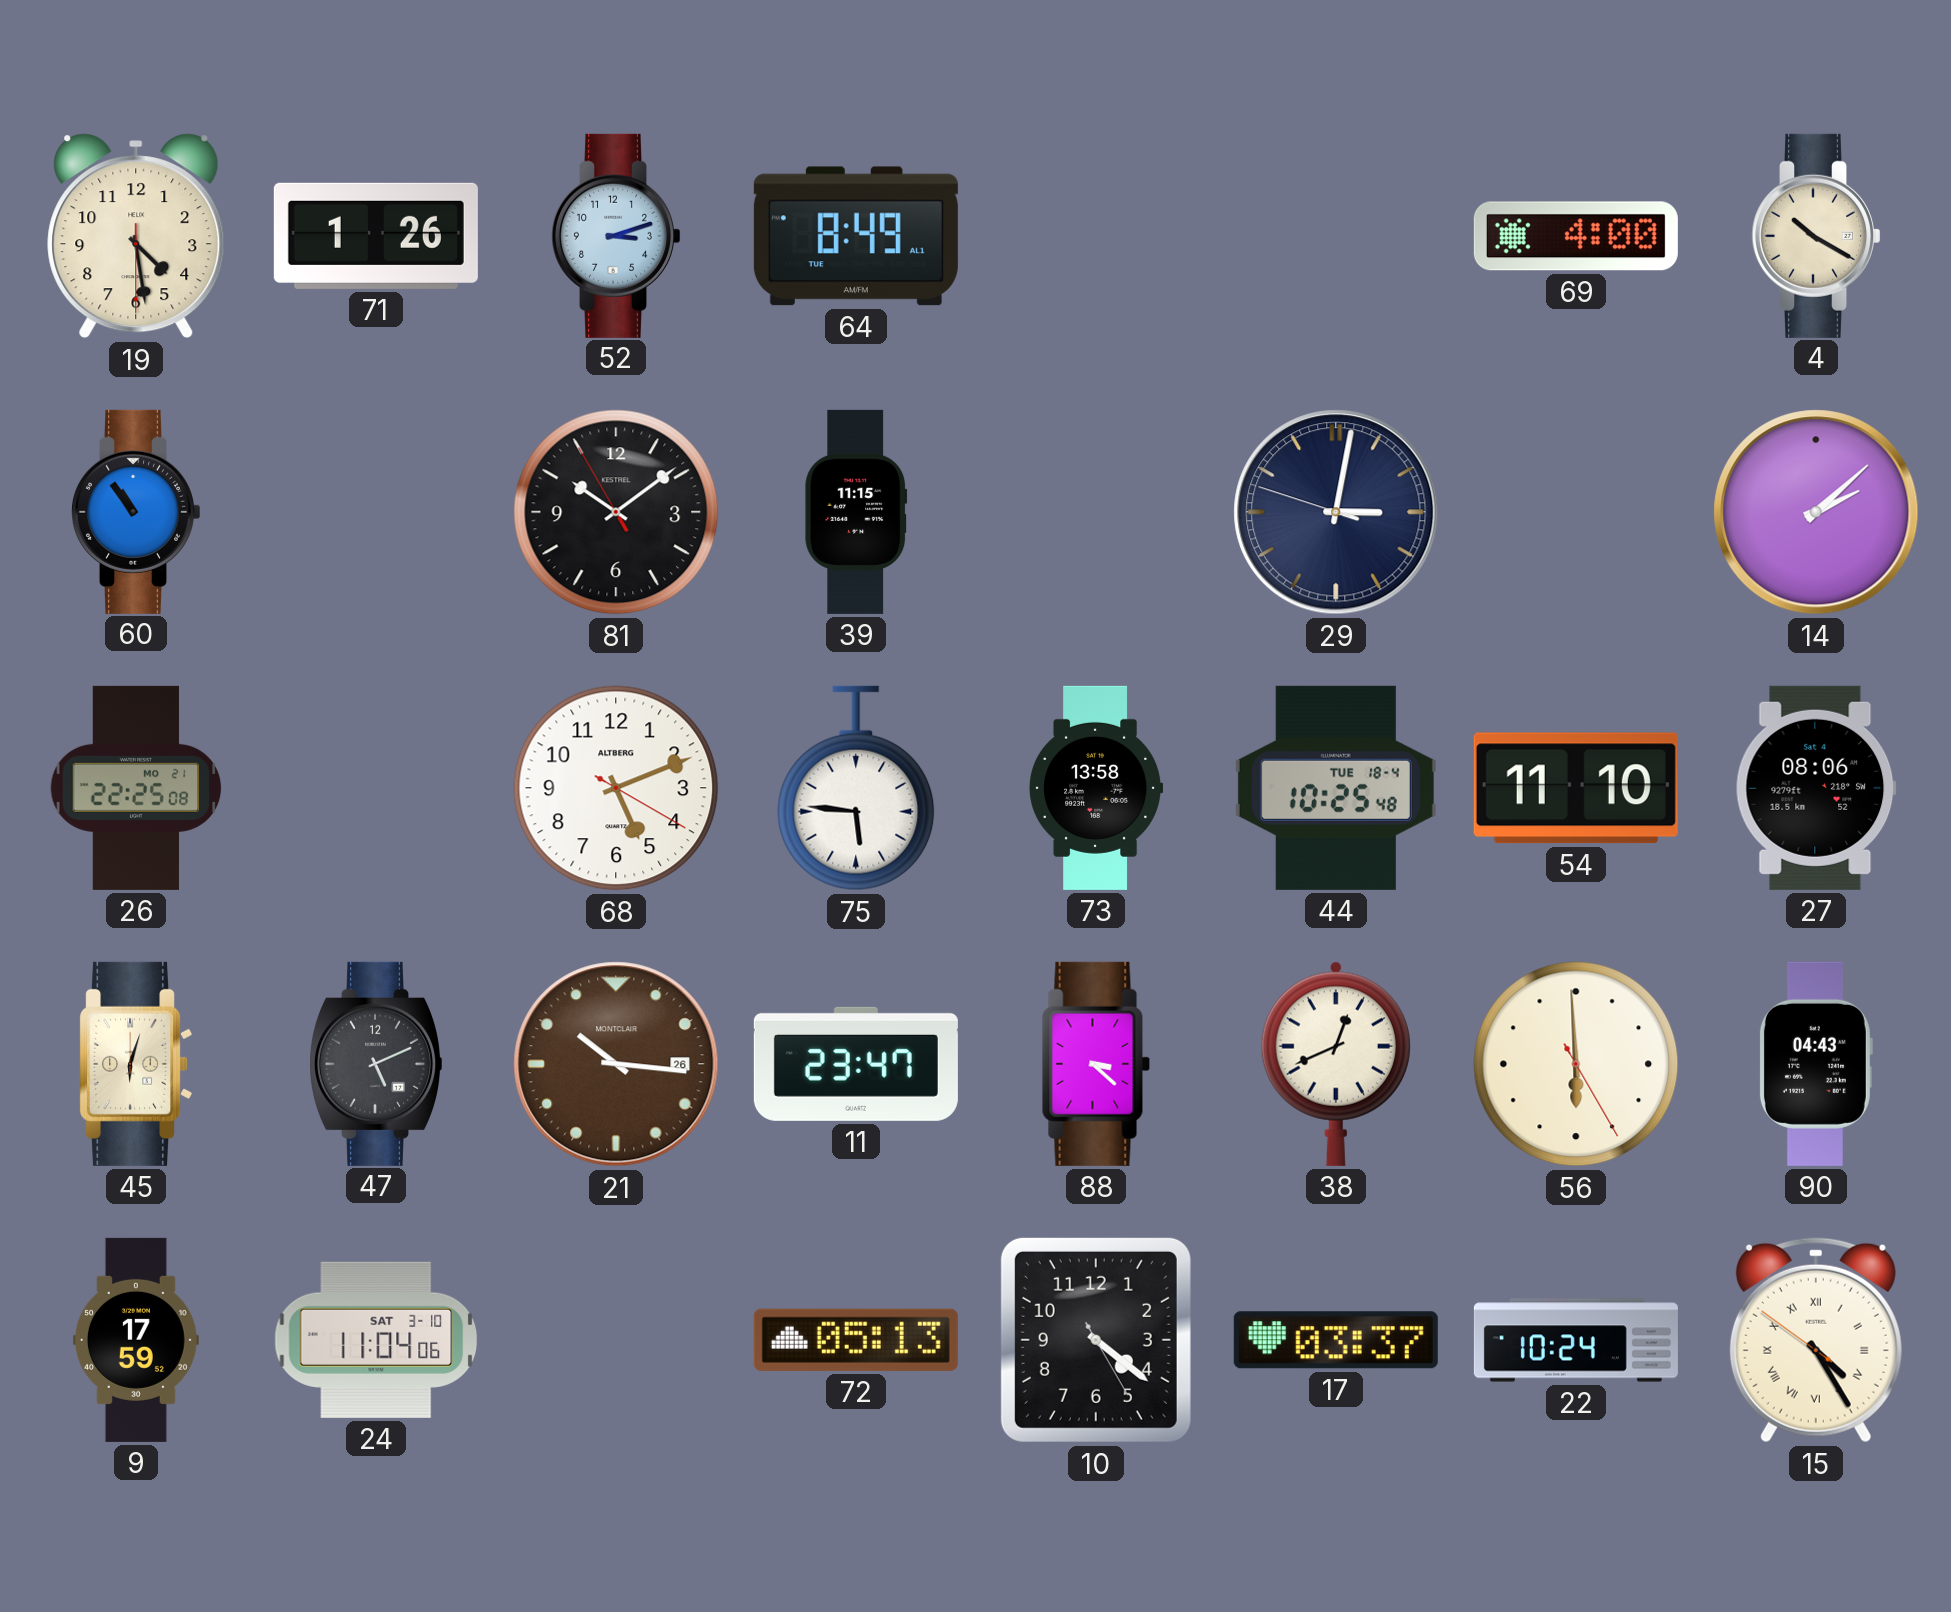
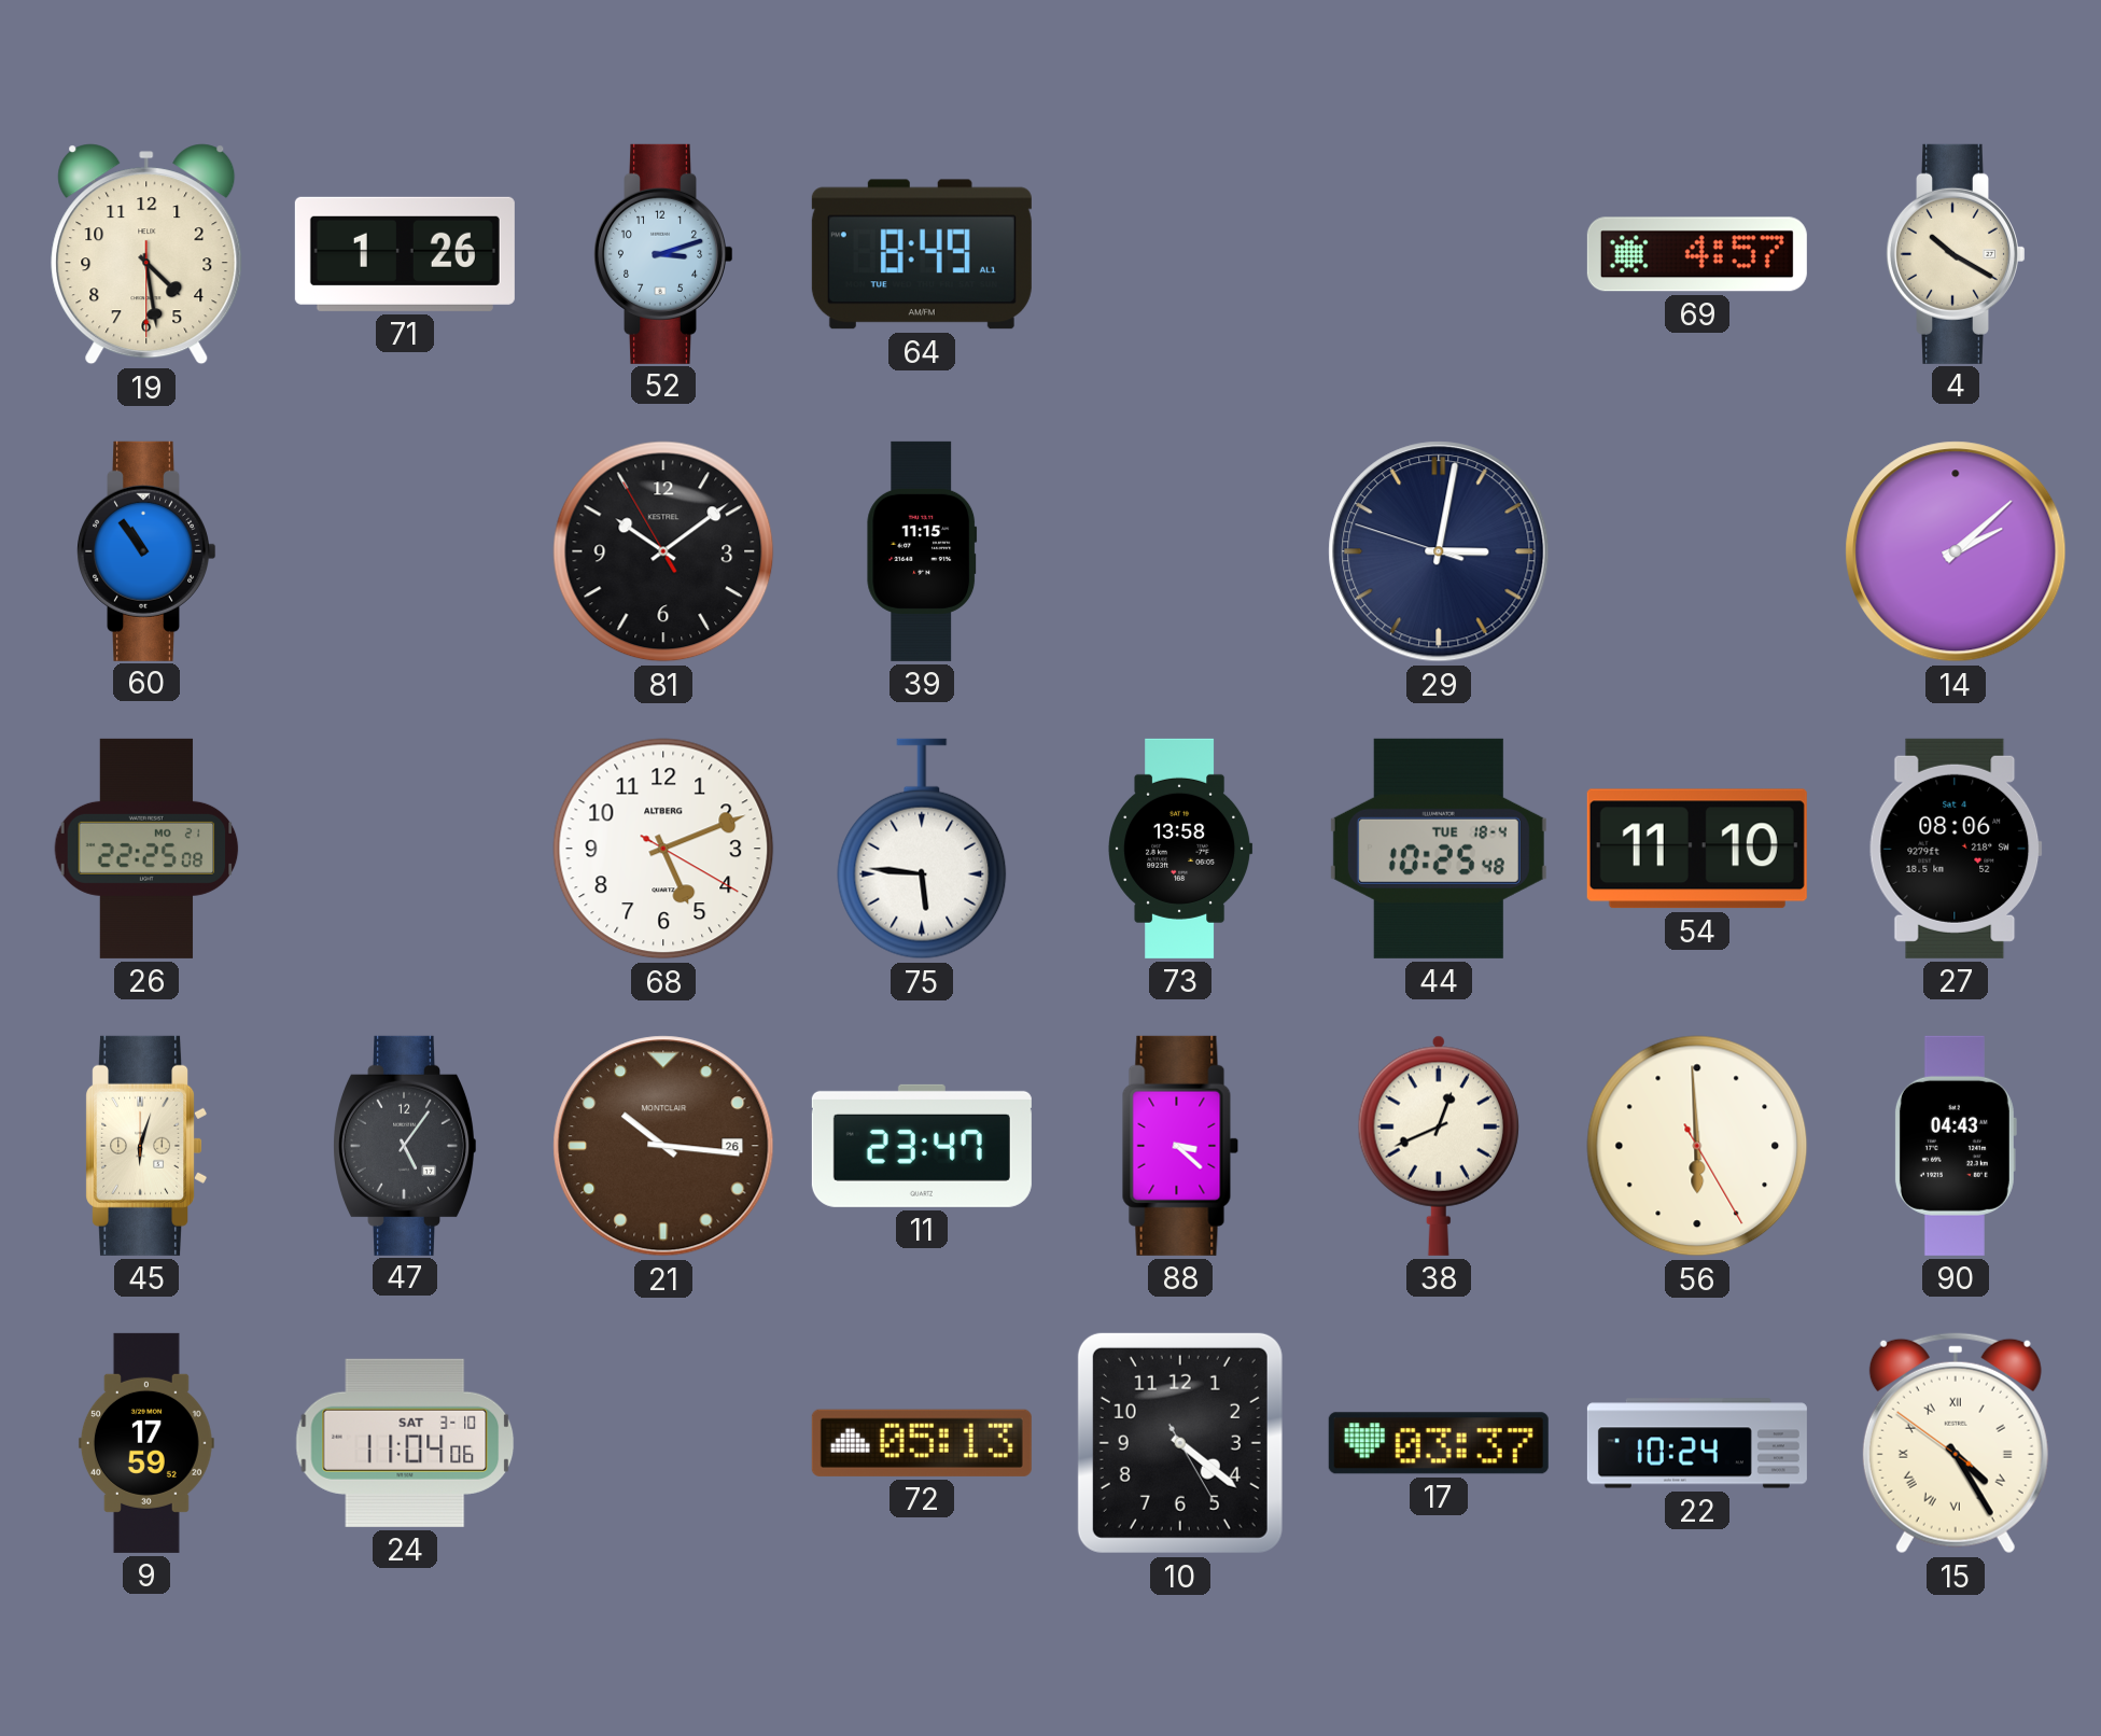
69: 4:00 -> 4:57 (1697, 254)
47: 5:11 -> 5:06 (405, 1146)
